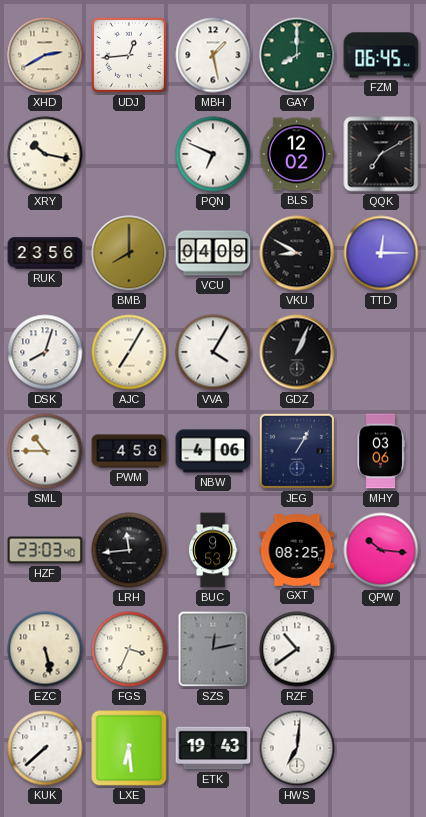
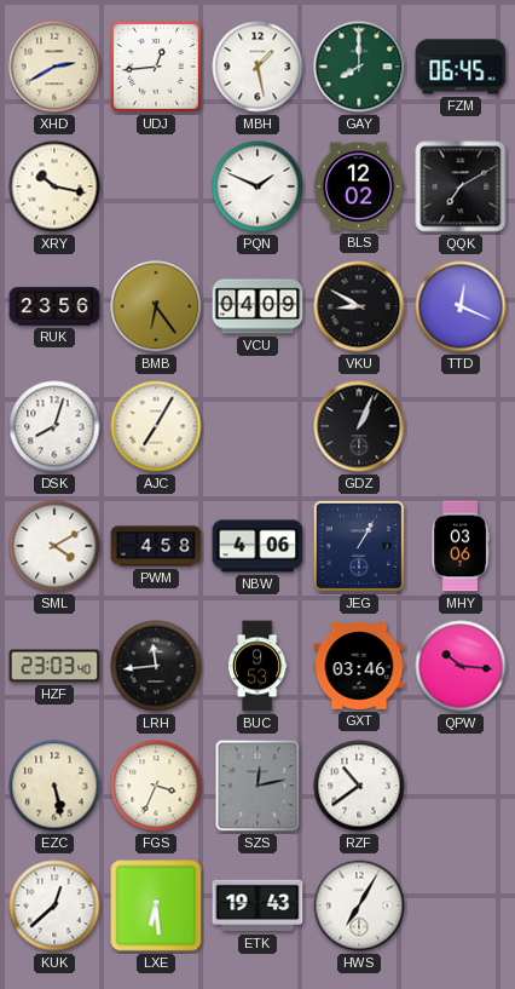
PQN: 6:49 -> 1:49 (257, 186)
BMB: 8:00 -> 6:24 (156, 306)
TTD: 12:15 -> 12:19 (461, 306)
VVA: 4:05 -> none (213, 352)
SML: 10:45 -> 4:10 (54, 546)
GXT: 08:25 -> 03:46 (359, 666)
KUK: 7:38 -> 12:38 (54, 905)
HWS: 7:01 -> 7:05 (359, 905)
